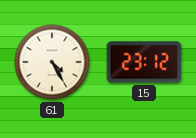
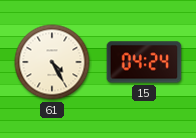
15: 23:12 -> 04:24 (144, 62)
